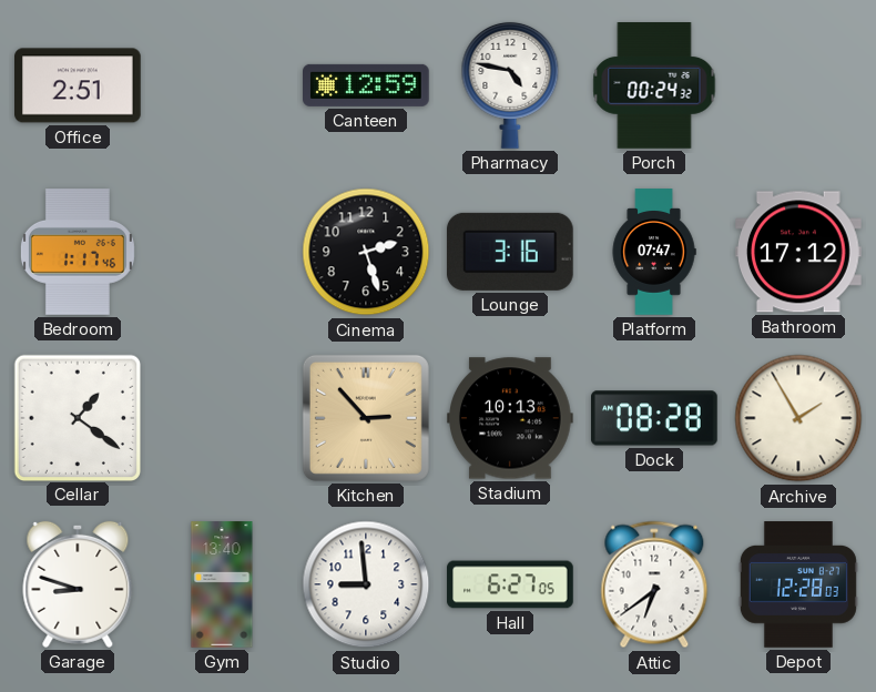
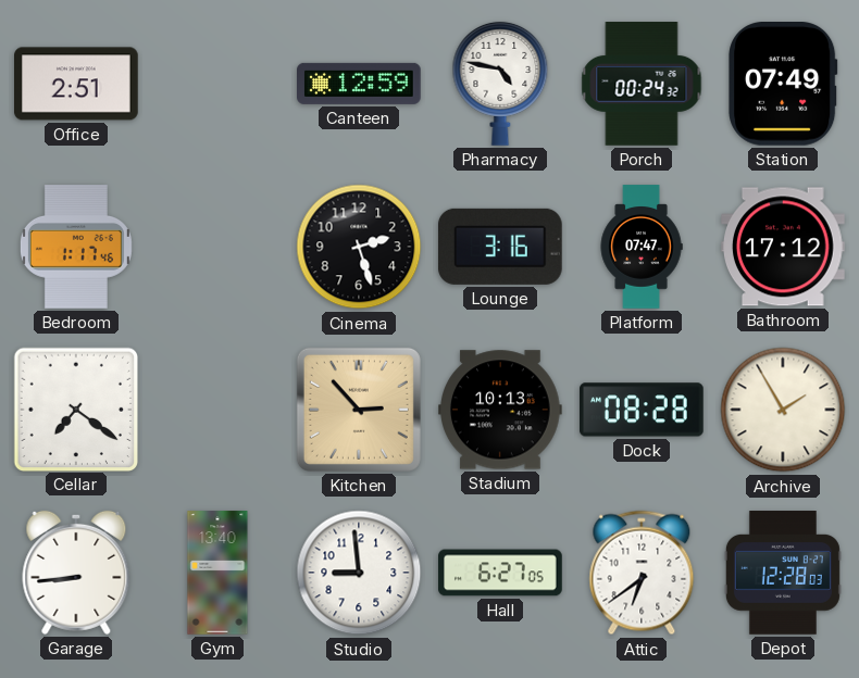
Station: none -> 07:49 (783, 85)
Cellar: 1:21 -> 7:21 (75, 409)
Garage: 8:48 -> 8:44 (76, 573)
